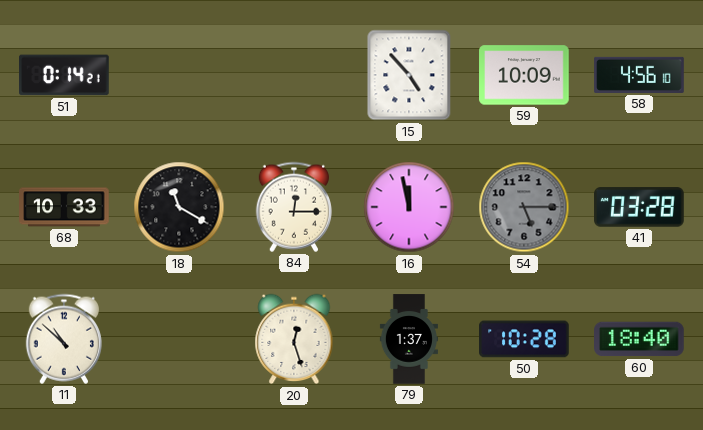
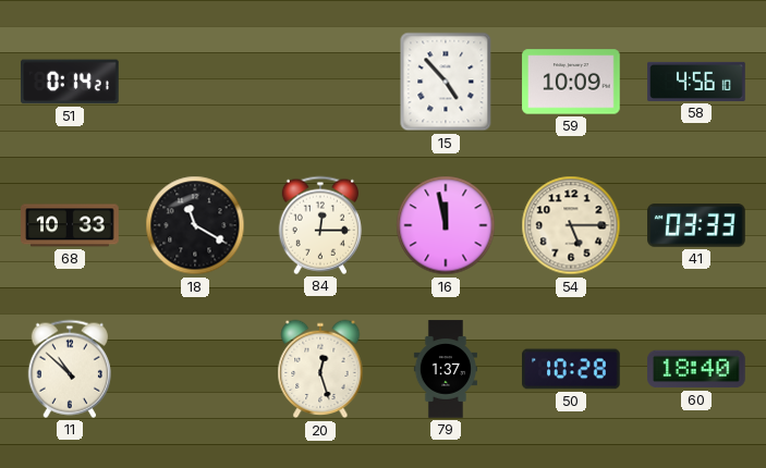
54 dial: grey -> cream (571, 225)
41: 03:28 -> 03:33 (696, 225)
